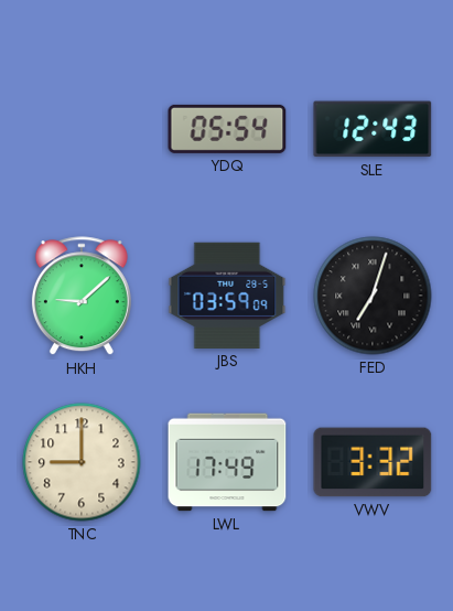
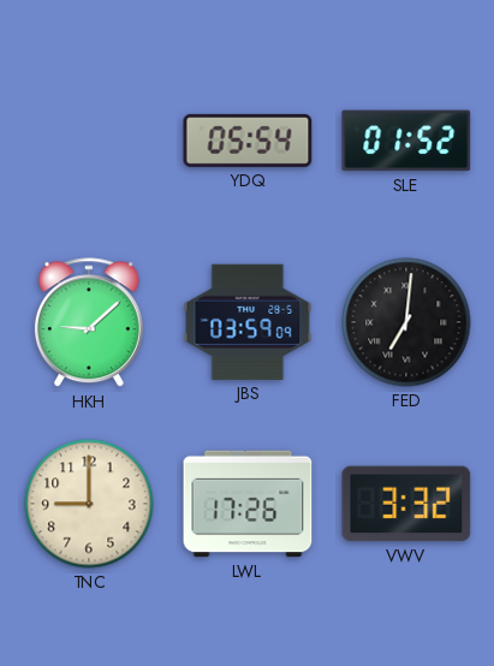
SLE: 12:43 -> 01:52 (406, 141)
FED: 7:03 -> 7:01 (406, 322)
LWL: 17:49 -> 17:26 (248, 504)
